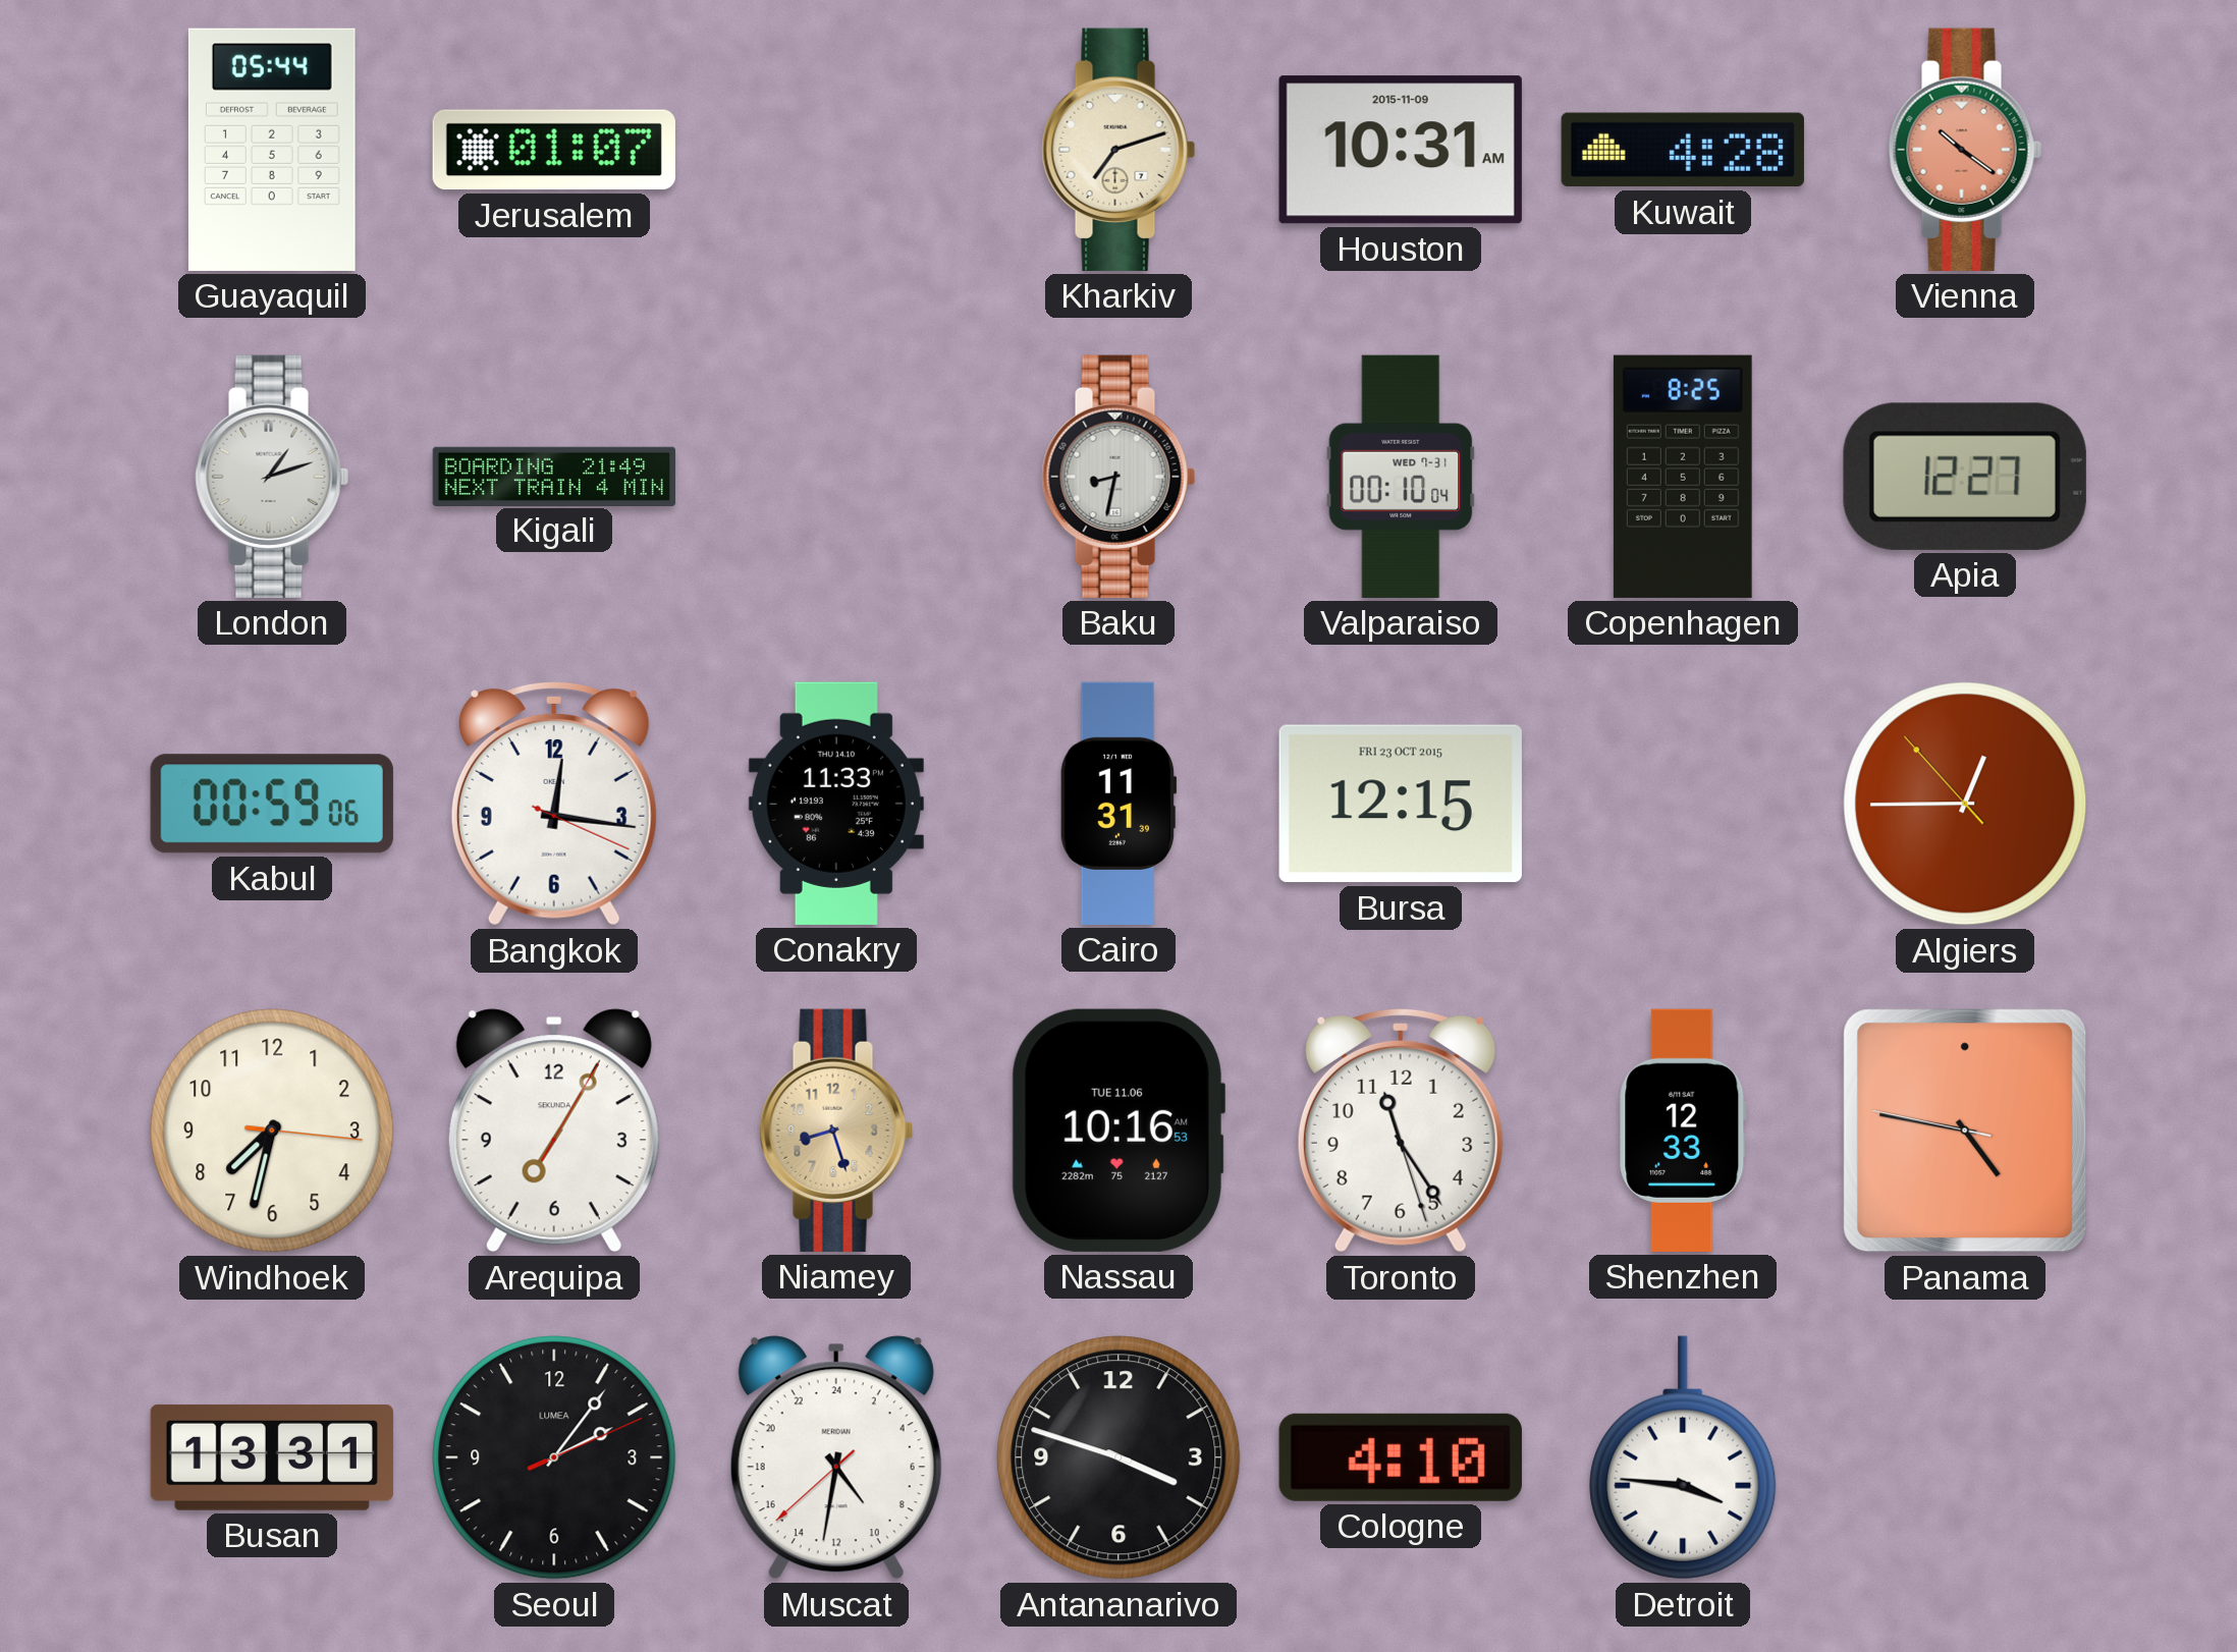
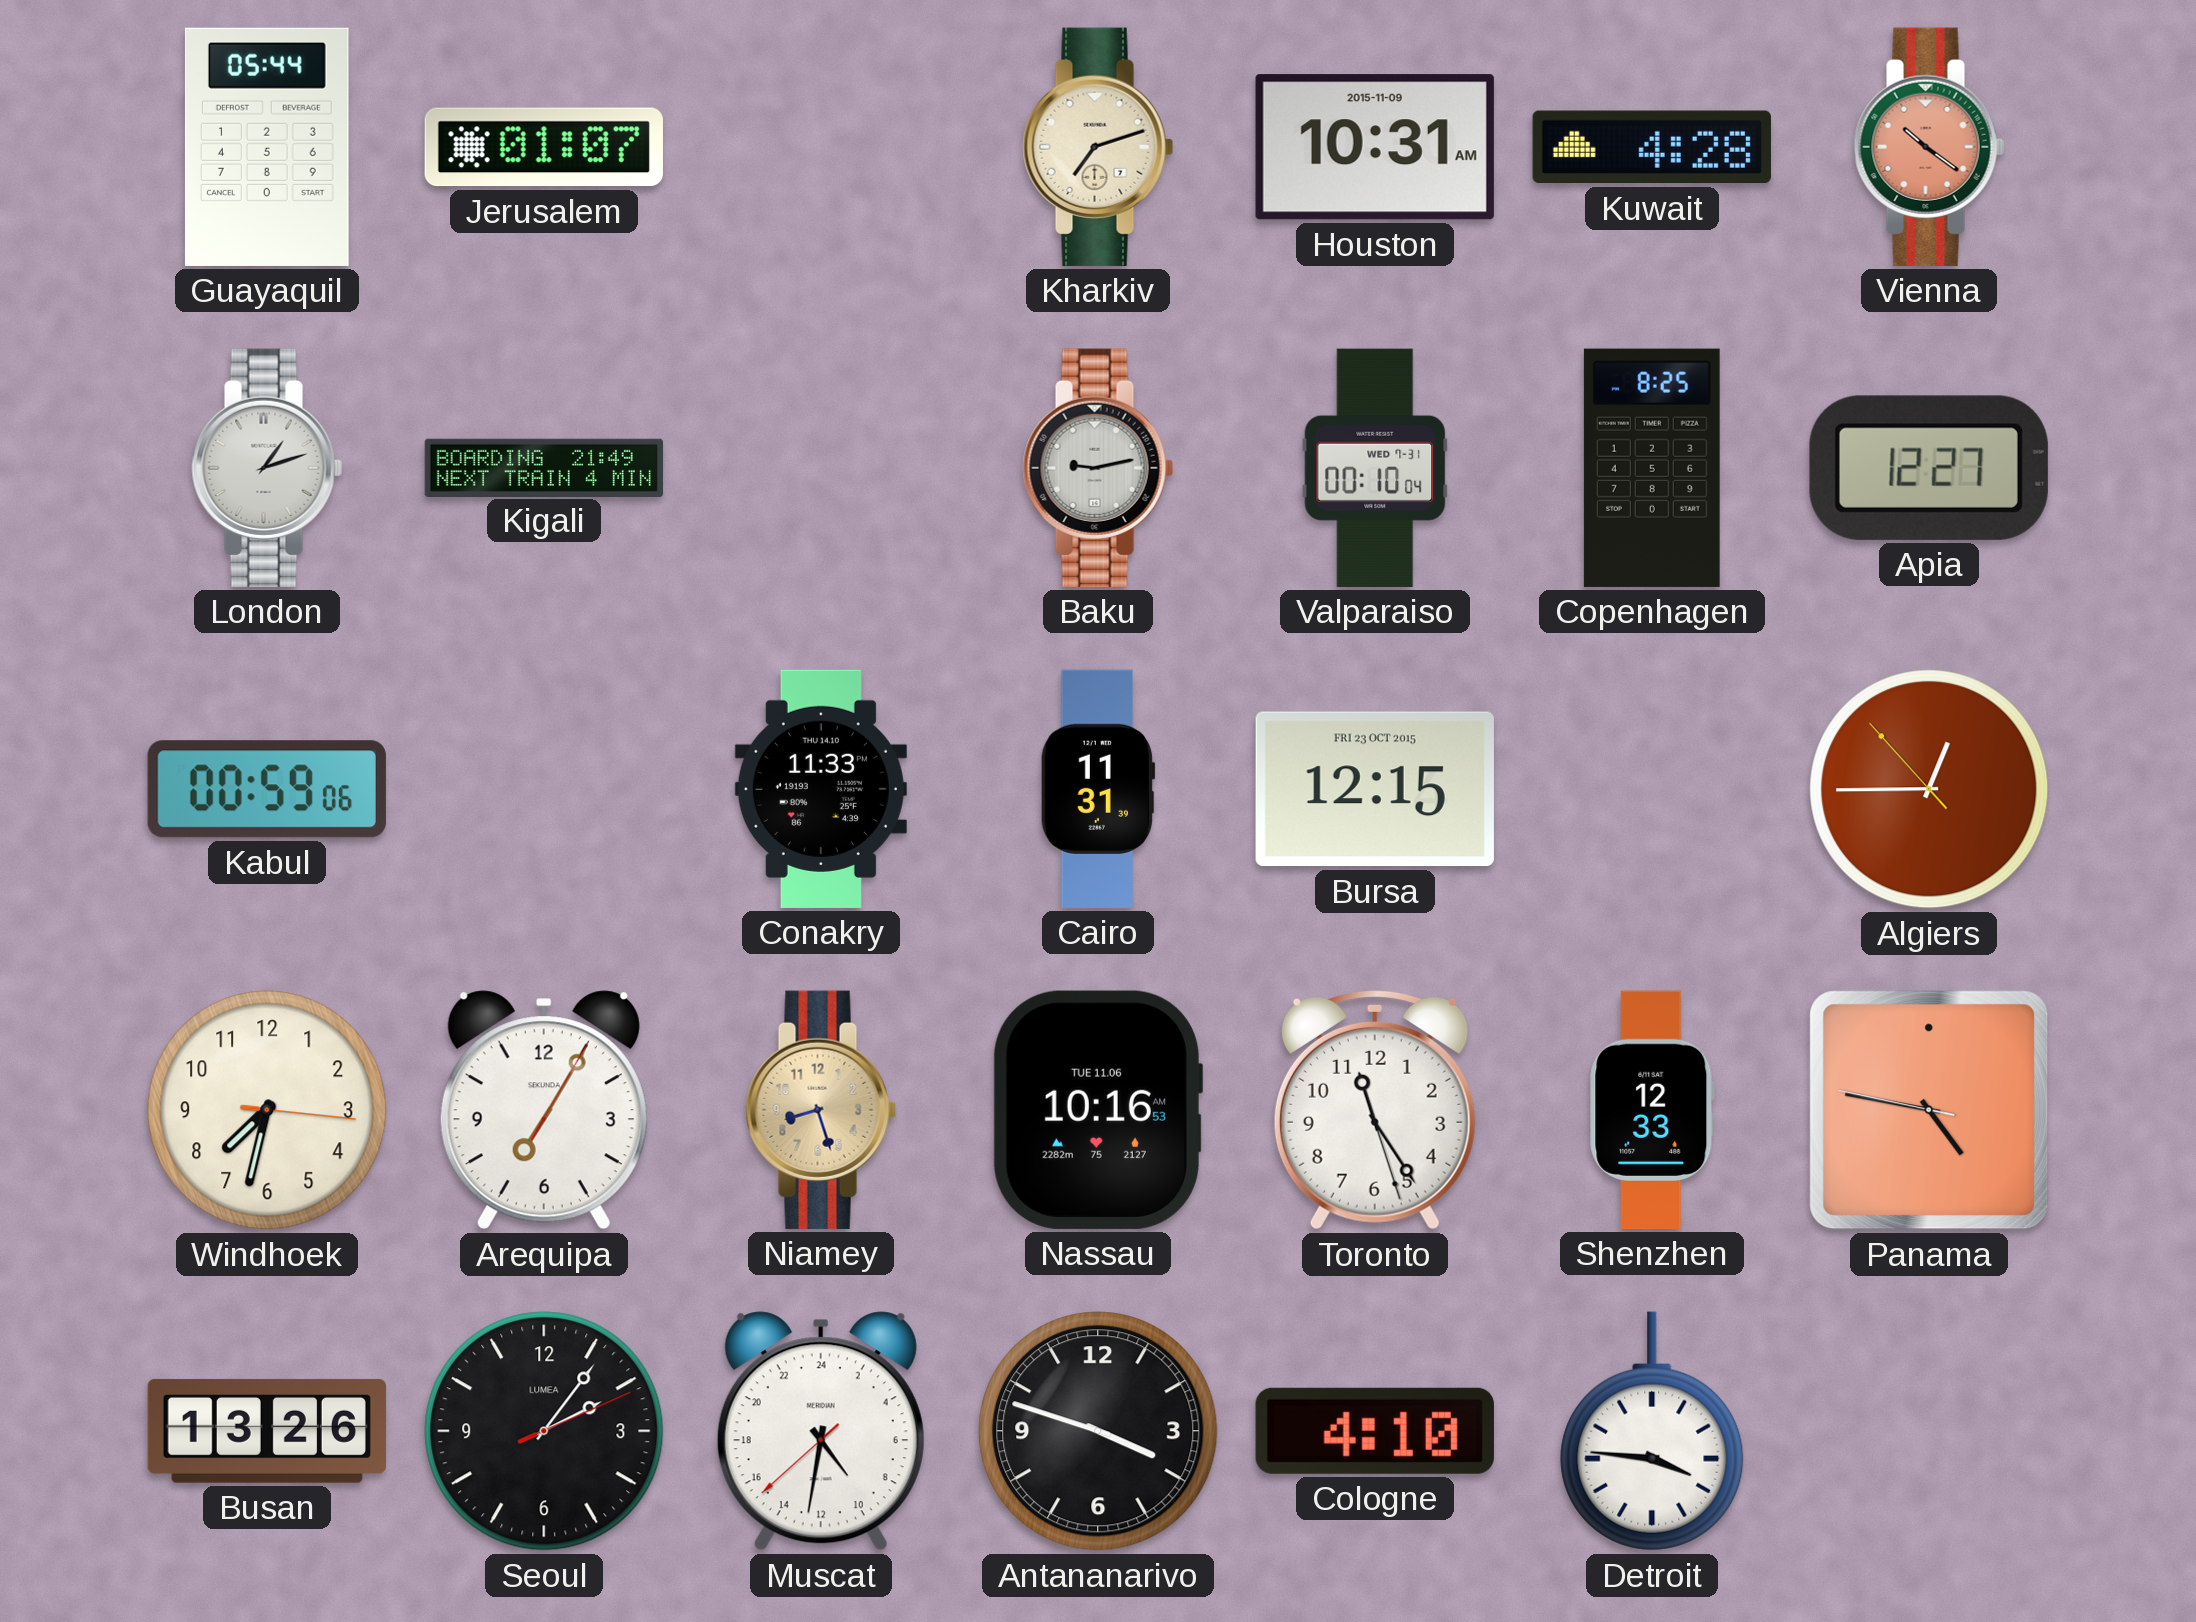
Baku: 8:32 -> 9:13 (1098, 468)
Bangkok: 12:16 -> none (554, 804)
Busan: 13:31 -> 13:26 (267, 1431)
